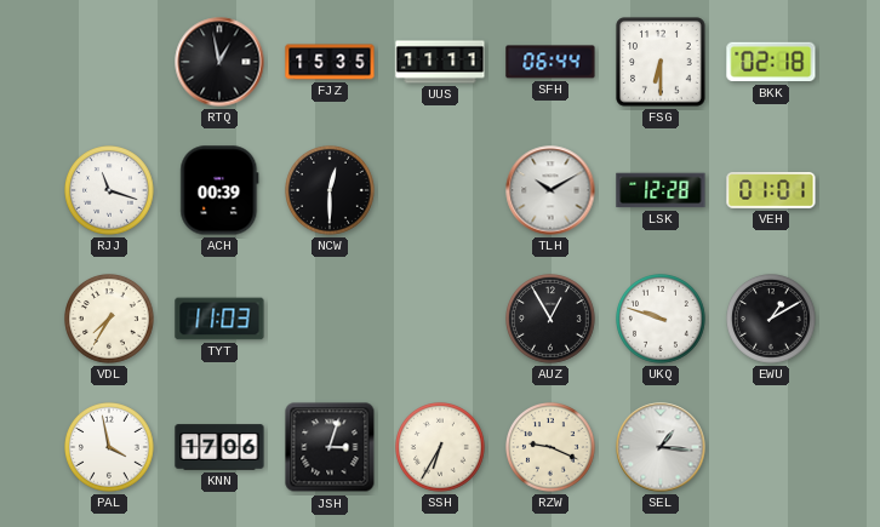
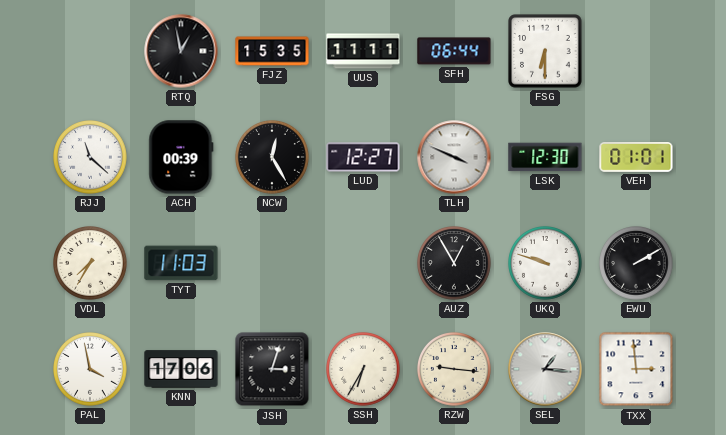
BKK: 02:18 -> none (771, 62)
RJJ: 11:18 -> 11:22 (91, 158)
NCW: 12:30 -> 12:25 (273, 158)
LUD: none -> 12:27 (363, 157)
TLH: 10:10 -> 3:49 (454, 157)
LSK: 12:28 -> 12:30 (545, 157)
EWU: 1:10 -> 2:10 (637, 264)
RZW: 9:19 -> 9:16 (455, 370)
TXX: none -> 2:59 (636, 369)
